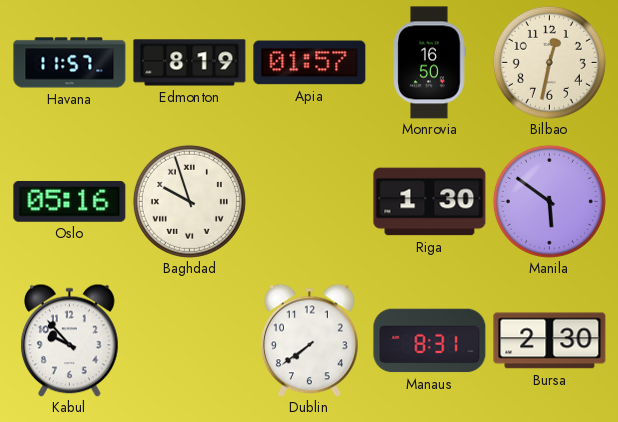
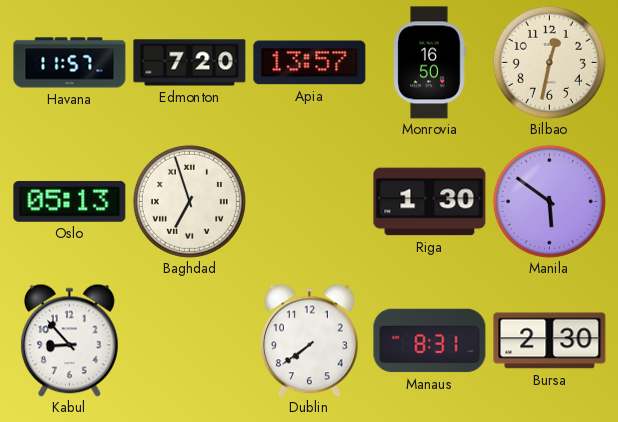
Edmonton: 8:19 -> 7:20 (190, 63)
Apia: 01:57 -> 13:57 (310, 63)
Oslo: 05:16 -> 05:13 (70, 201)
Baghdad: 9:57 -> 6:57 (189, 201)
Kabul: 9:53 -> 8:53 (70, 340)
